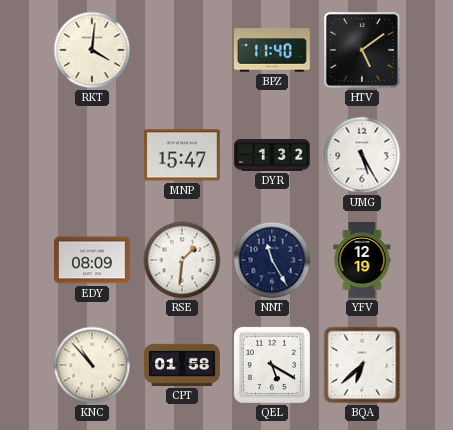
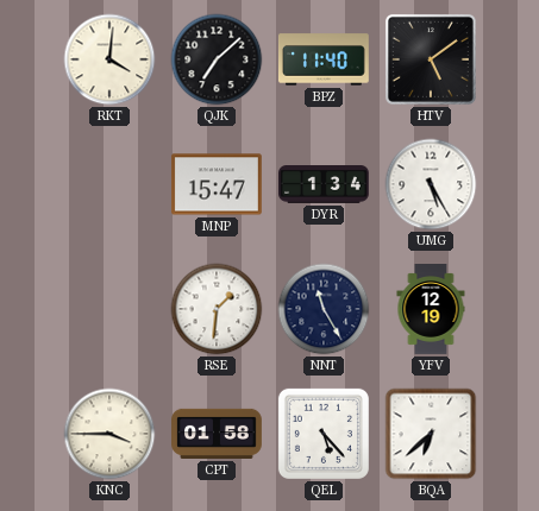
QJK: none -> 7:08 (217, 59)
DYR: 1:32 -> 1:34 (325, 185)
EDY: 08:09 -> none (93, 260)
KNC: 10:53 -> 3:45 (109, 434)
QEL: 5:20 -> 5:23 (324, 434)
